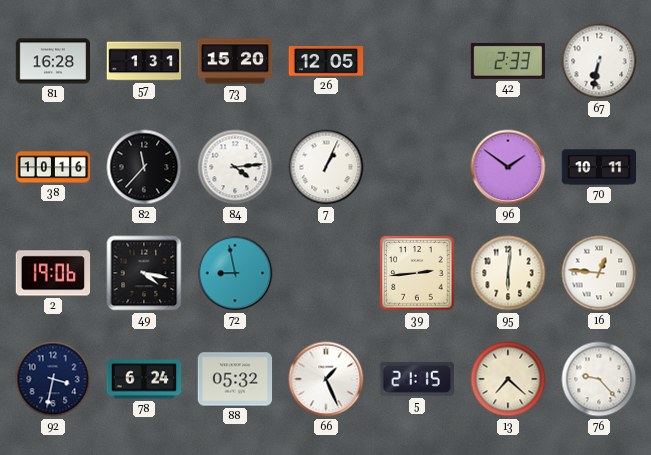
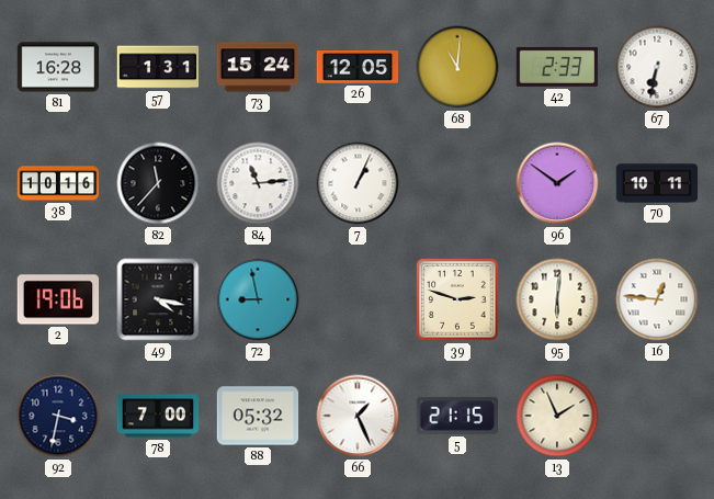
73: 15:20 -> 15:24 (258, 67)
68: none -> 11:01 (457, 67)
84: 4:14 -> 11:14 (258, 183)
39: 2:44 -> 2:48 (457, 299)
78: 6:24 -> 7:00 (158, 416)
13: 7:22 -> 1:56 (557, 416)
76: 9:23 -> none (599, 379)
